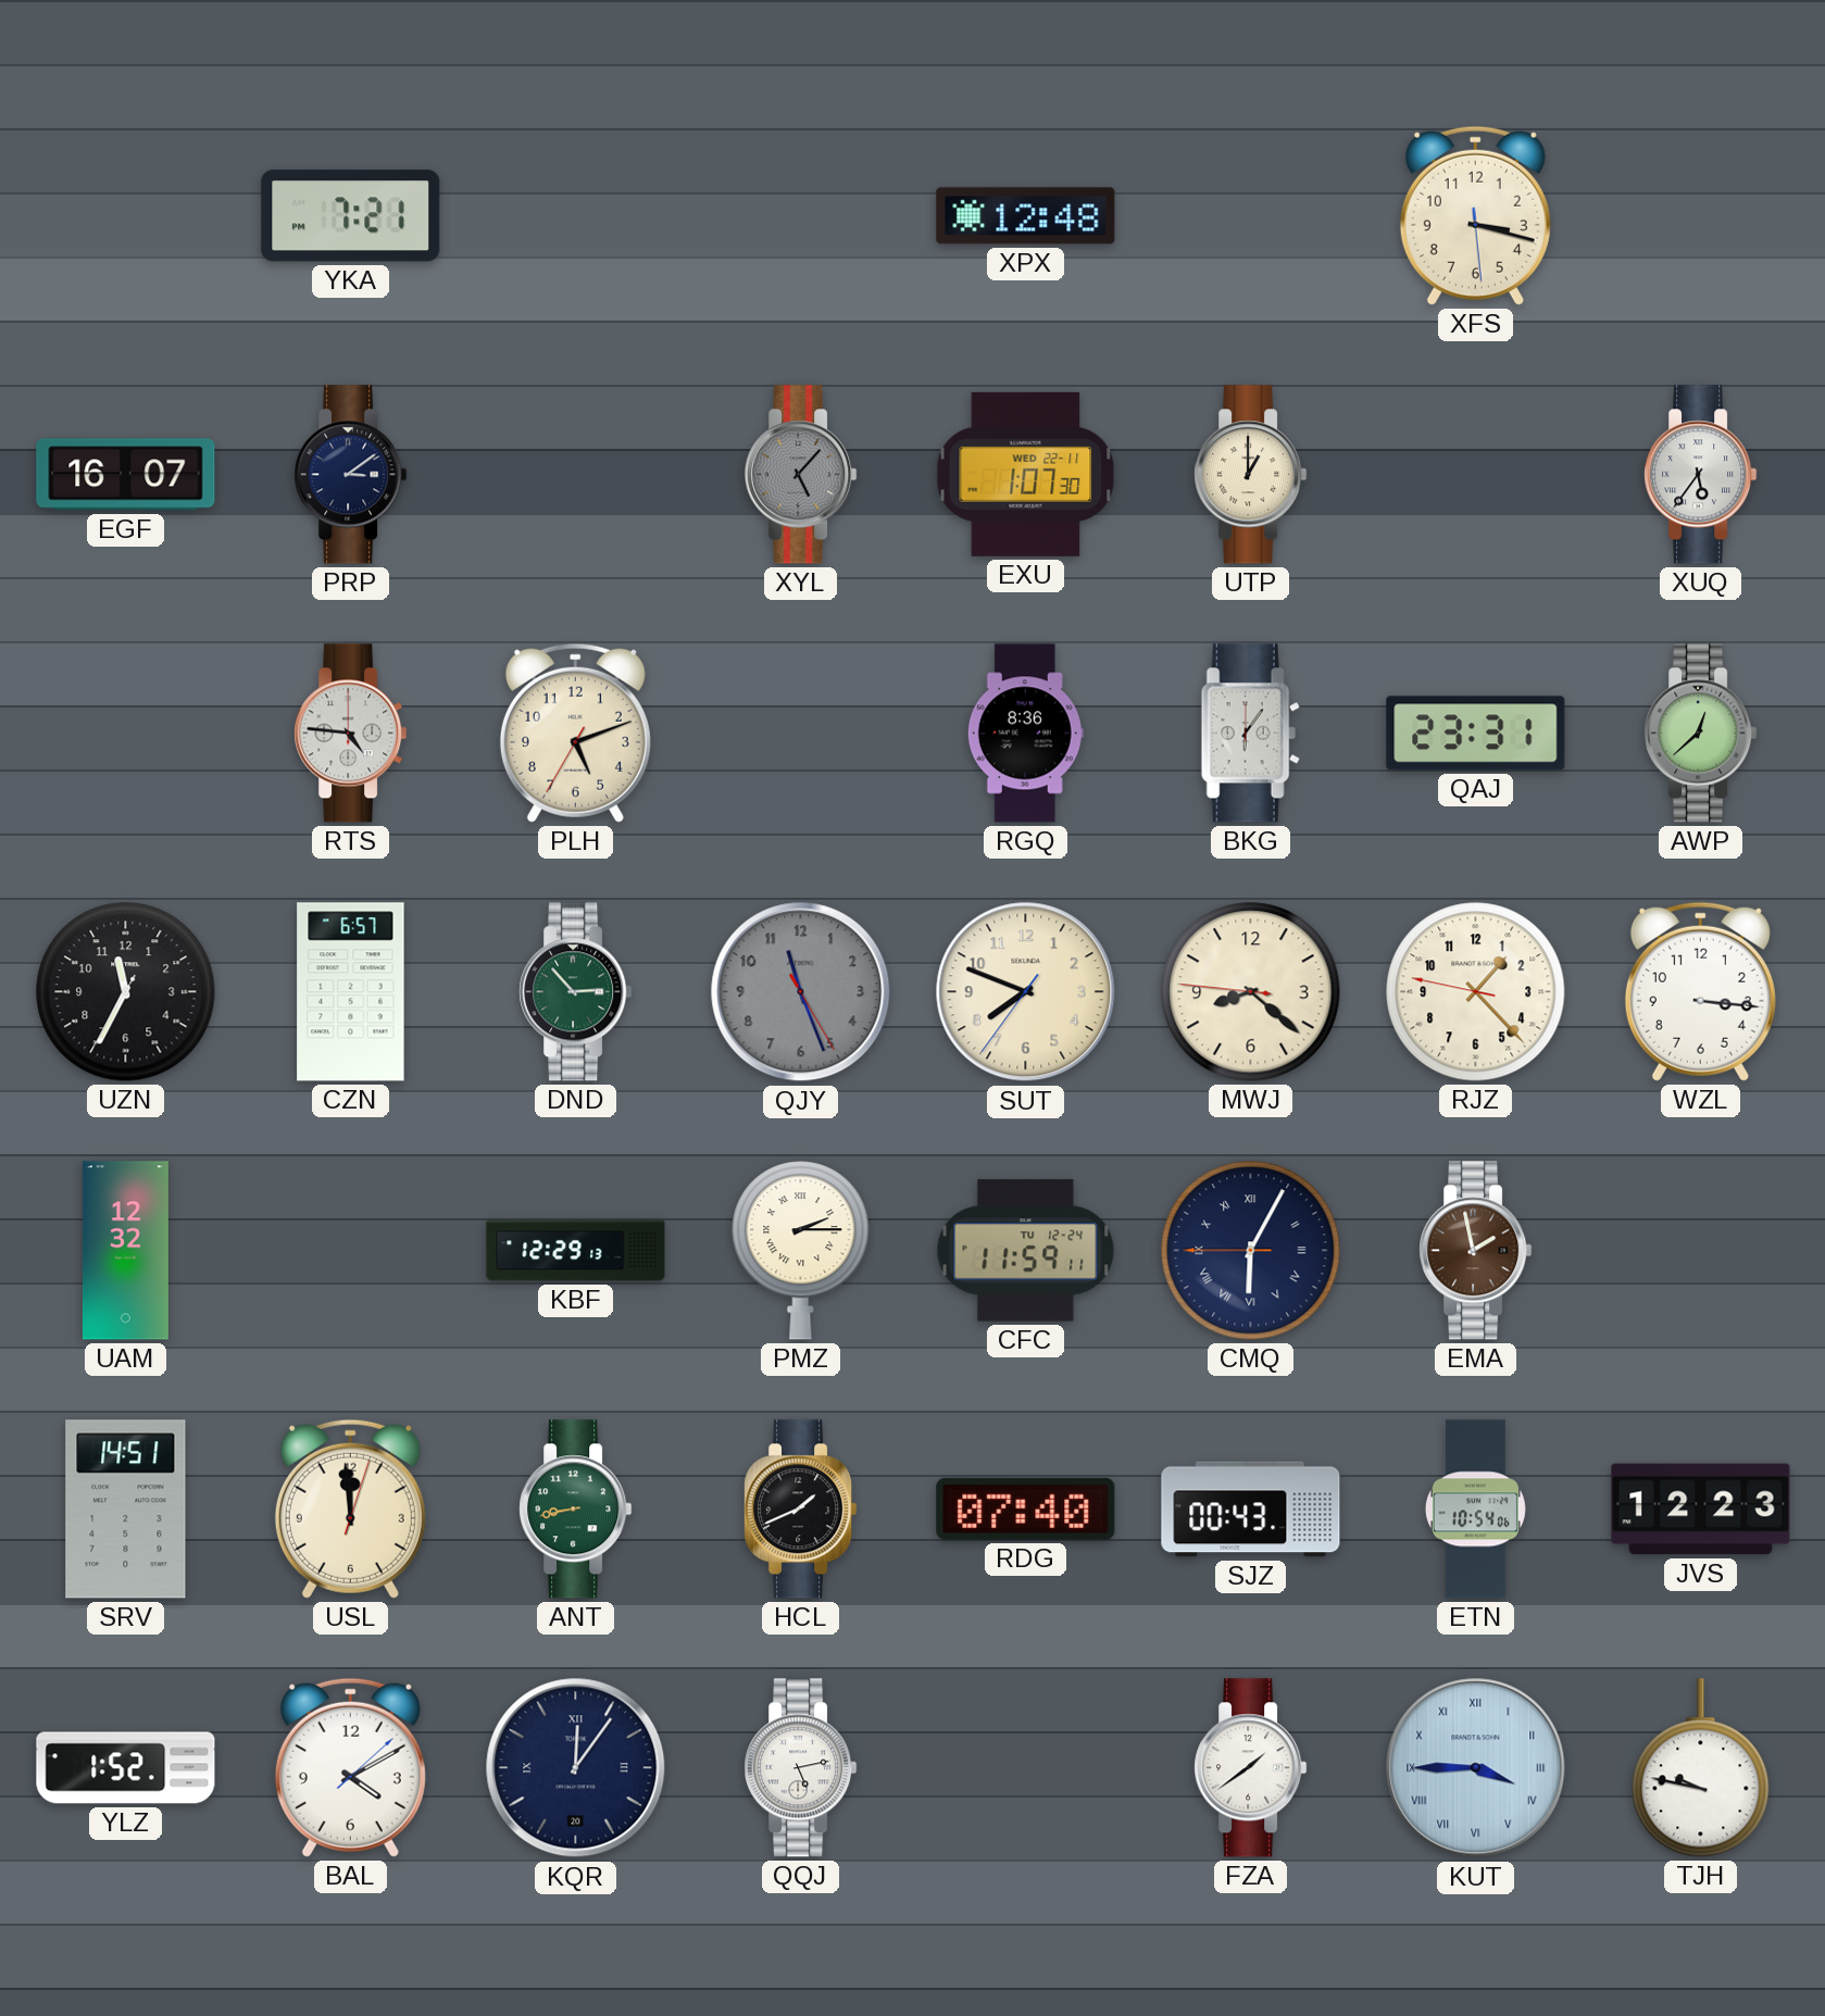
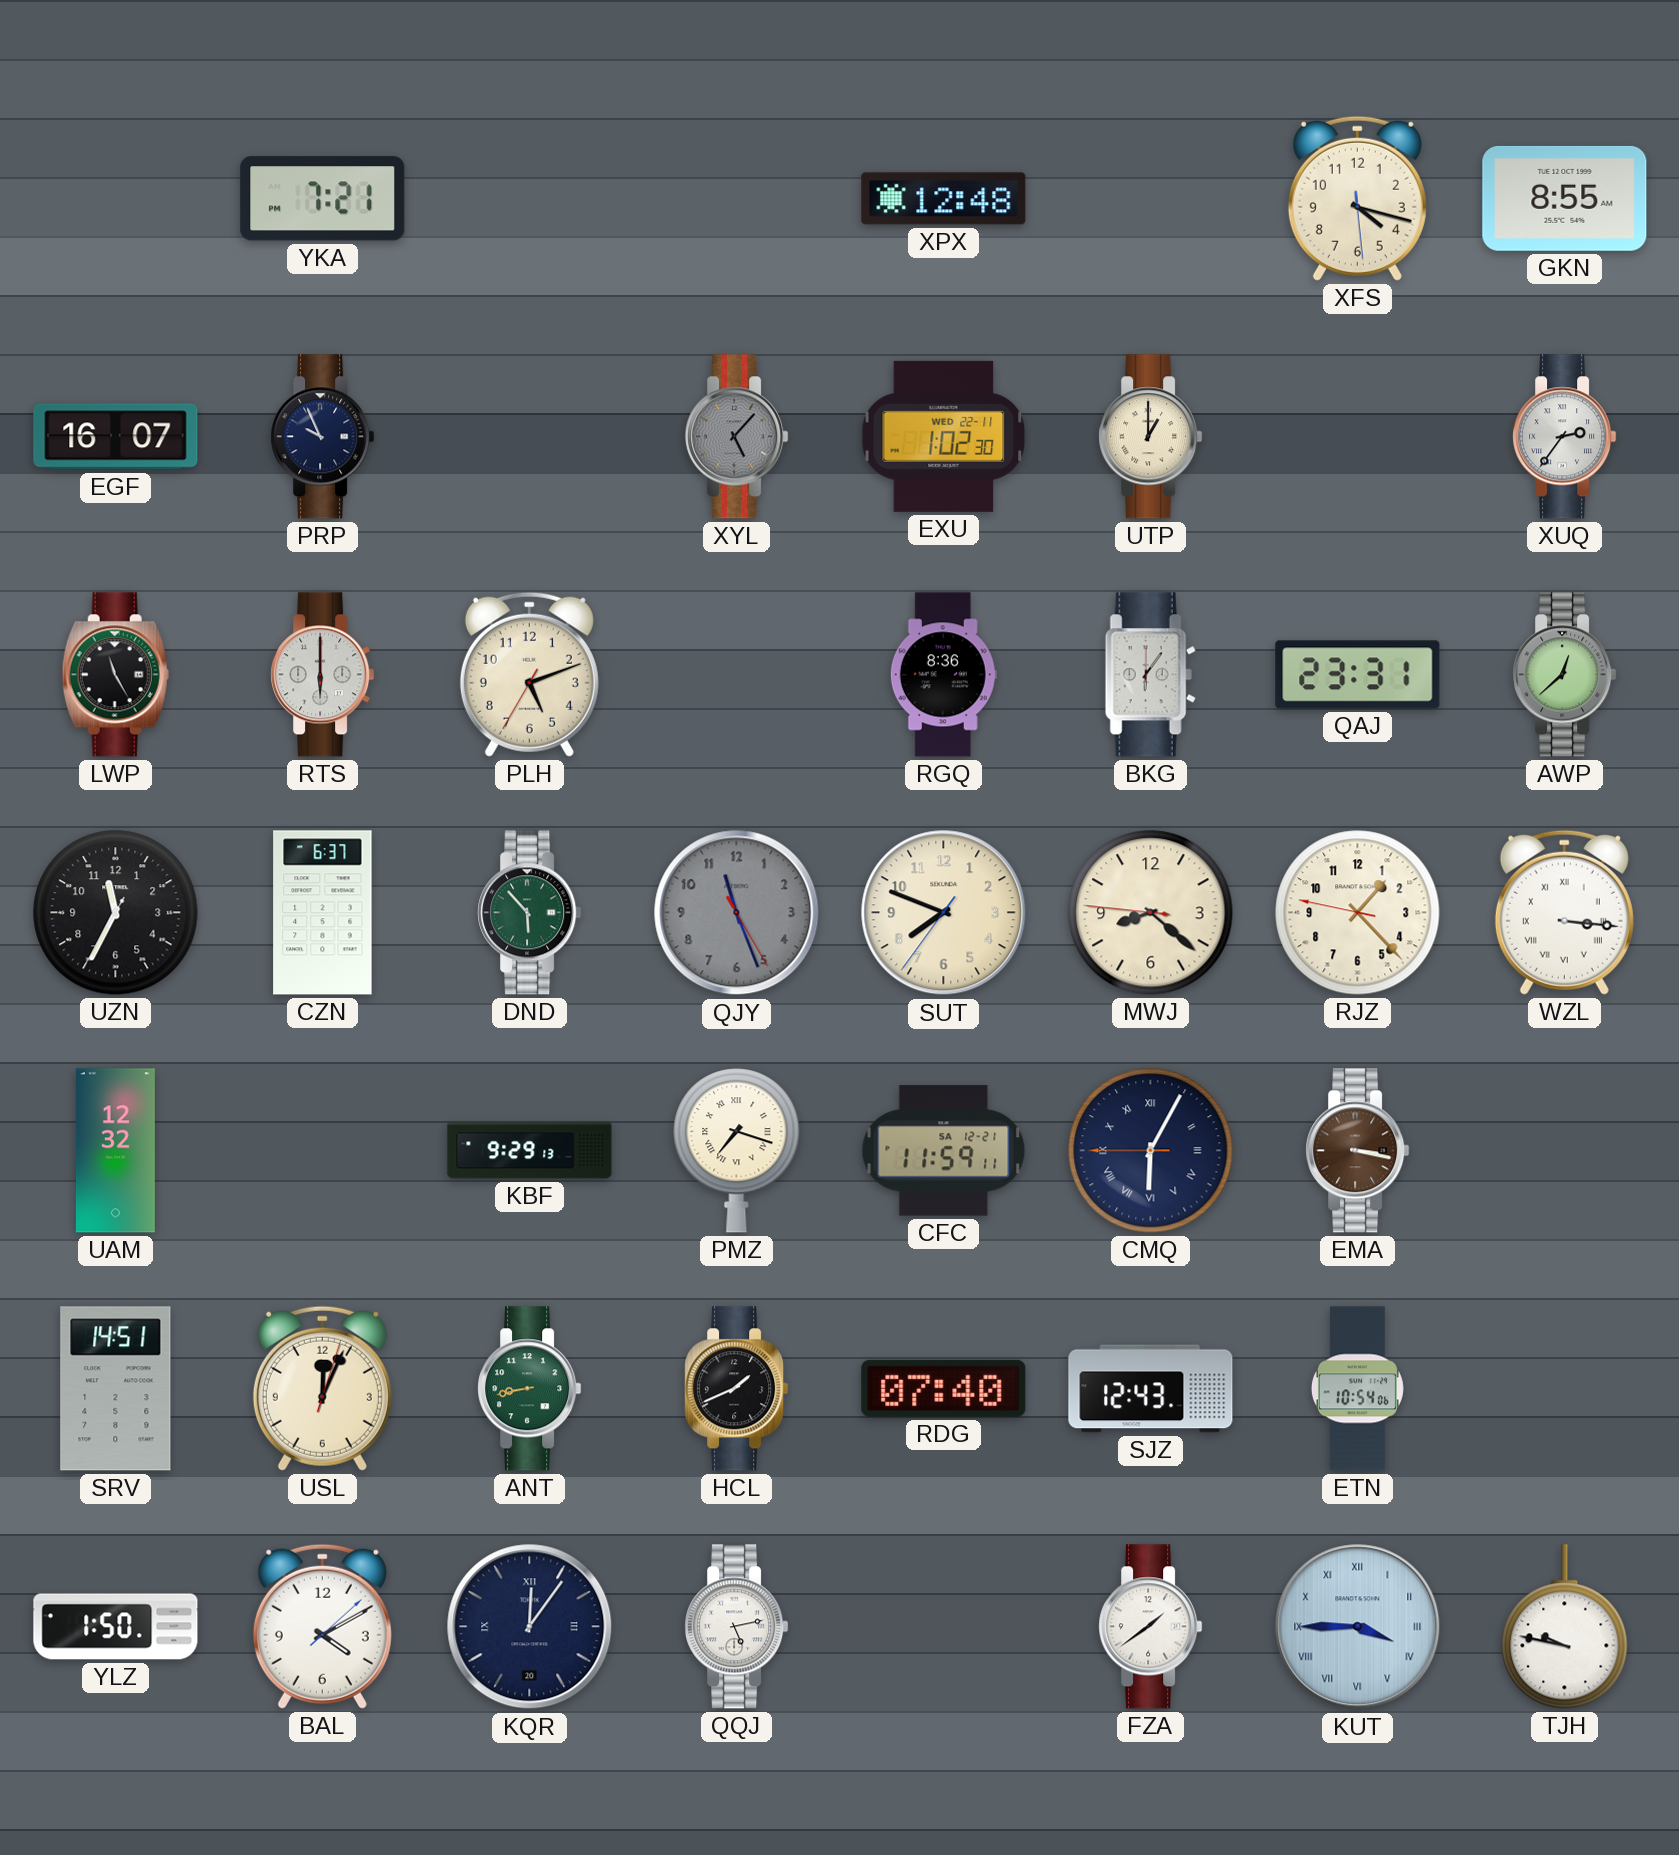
XFS: 3:17 -> 4:17 (1357, 198)
GKN: none -> 8:55 (1565, 198)
PRP: 3:09 -> 9:56 (323, 437)
EXU: 1:07 -> 1:02 (944, 436)
XUQ: 5:36 -> 2:36 (1565, 437)
LWP: none -> 11:25 (115, 675)
RTS: 4:46 -> 6:00 (323, 675)
CZN: 6:57 -> 6:37 (323, 913)
DND: 2:53 -> 5:53 (530, 913)
WZL numerals: Arabic -> Roman (1564, 912)
KBF: 12:29 -> 9:29 (530, 1151)
PMZ: 2:15 -> 7:18 (737, 1151)
CFC date: TU 12-24 -> SA 12-21 (944, 1151)
EMA: 1:58 -> 3:17 (1358, 1151)
USL: 11:59 -> 12:04 (322, 1388)
SJZ: 00:43 -> 12:43 (1151, 1389)
JVS: 12:23 -> none (1701, 1510)
YLZ: 1:52 -> 1:50 (116, 1627)
